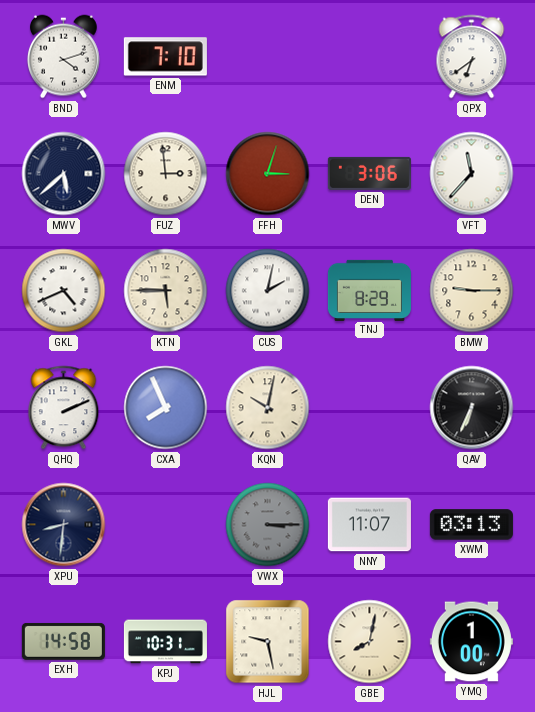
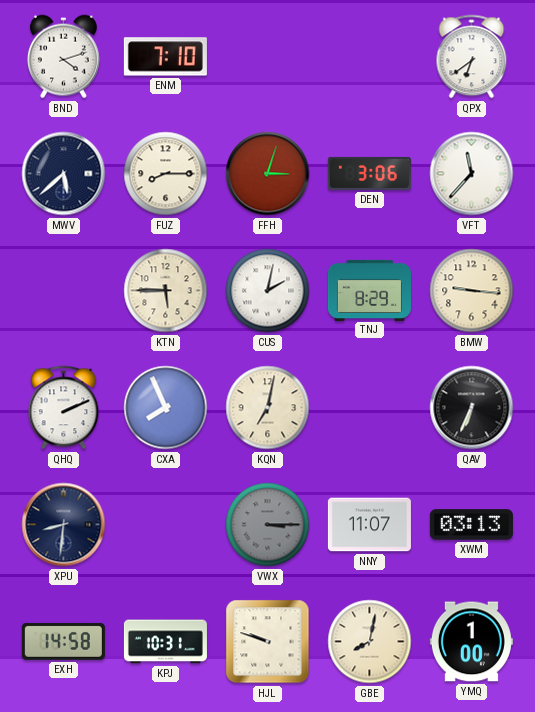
FUZ: 2:59 -> 8:15 (166, 174)
GKL: 4:41 -> none (64, 291)
BMW: 9:15 -> 9:16 (472, 291)
KQN: 10:02 -> 7:02 (268, 408)
HJL: 9:28 -> 9:48 (268, 642)
